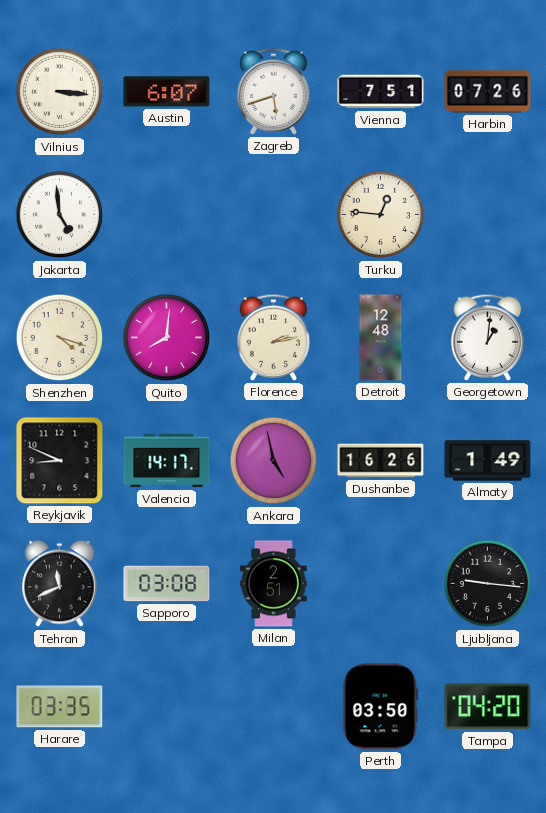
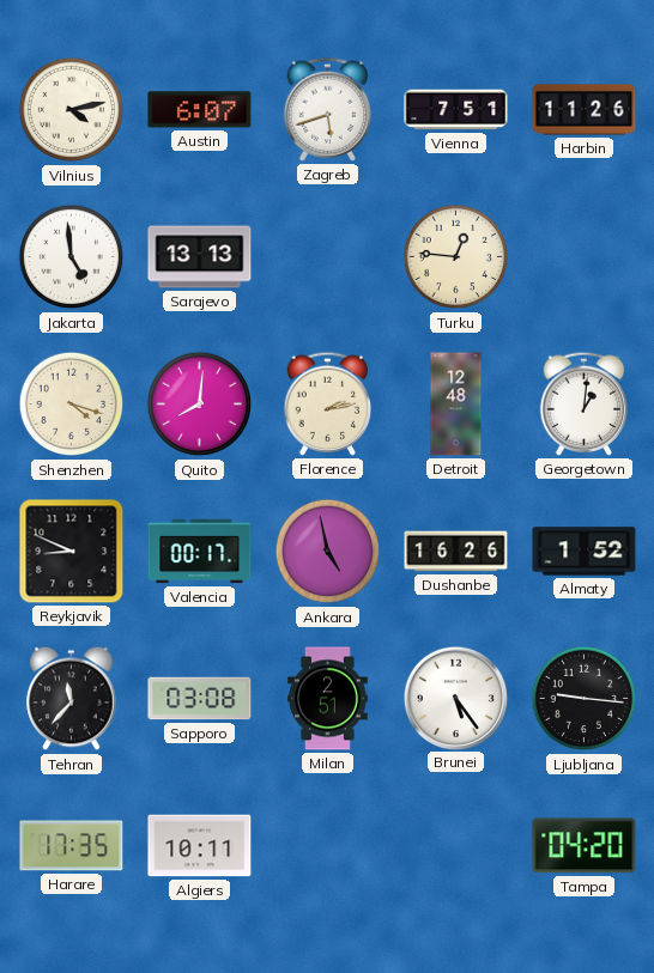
Vilnius: 3:16 -> 4:13 (72, 110)
Harbin: 07:26 -> 11:26 (585, 110)
Sarajevo: none -> 13:13 (200, 257)
Valencia: 14:17 -> 00:17 (200, 552)
Almaty: 1:49 -> 1:52 (585, 552)
Tehran: 11:41 -> 11:37 (72, 699)
Brunei: none -> 5:24 (455, 698)
Harare: 03:35 -> 17:35 (72, 846)
Algiers: none -> 10:11 (200, 846)
Perth: 03:50 -> none (381, 707)
